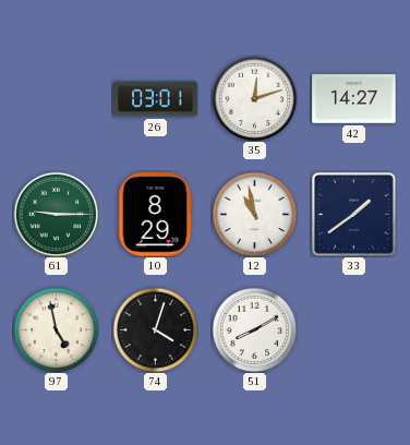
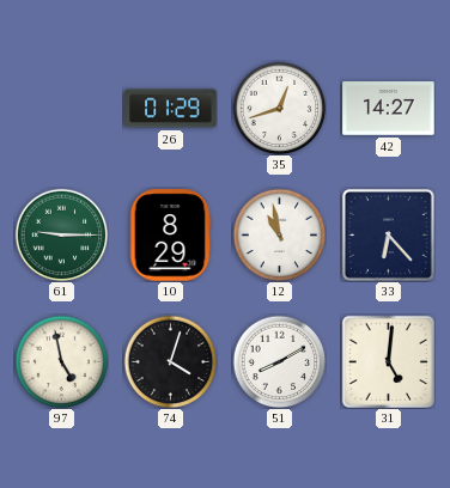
26: 03:01 -> 01:29 (171, 109)
35: 12:12 -> 12:42 (279, 108)
33: 1:39 -> 6:23 (388, 234)
31: none -> 5:01 (388, 361)
